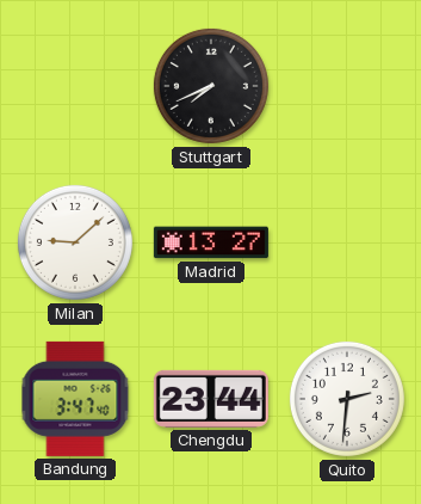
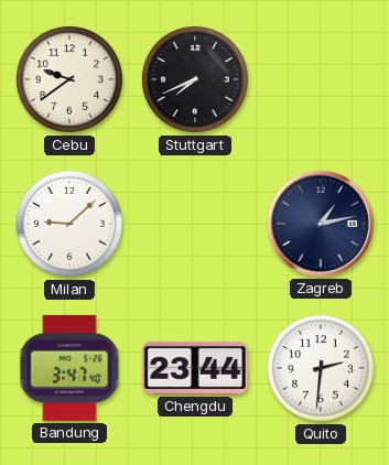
Cebu: none -> 9:39 (69, 79)
Madrid: 13:27 -> none (211, 242)
Zagreb: none -> 1:13 (321, 224)
